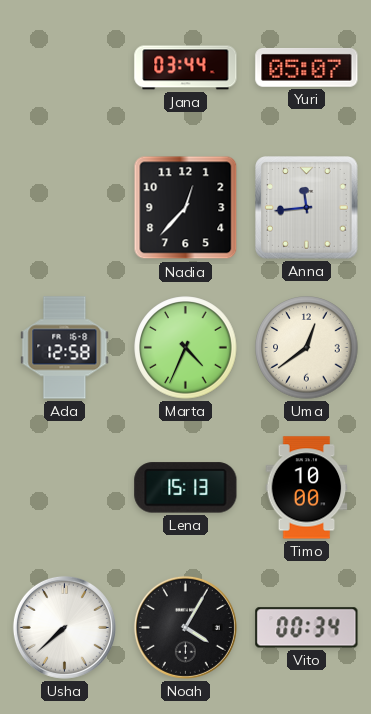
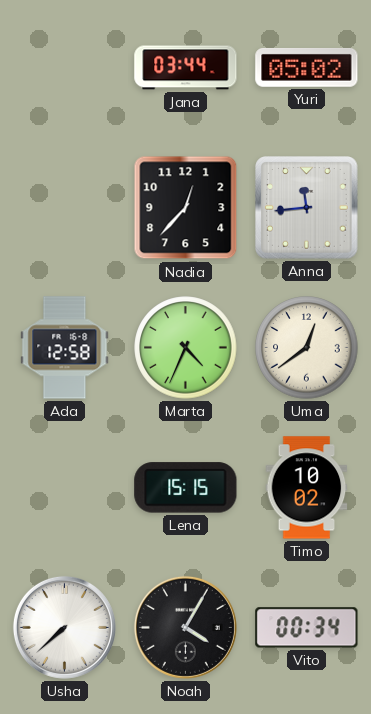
Yuri: 05:07 -> 05:02 (307, 67)
Lena: 15:13 -> 15:15 (186, 488)
Timo: 10:00 -> 10:02 (307, 488)
